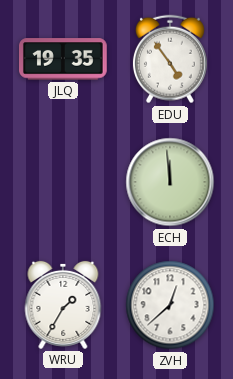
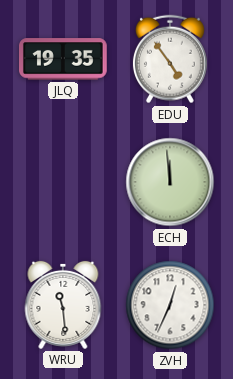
WRU: 1:35 -> 11:29 (63, 305)
ZVH: 12:38 -> 12:34 (170, 305)
